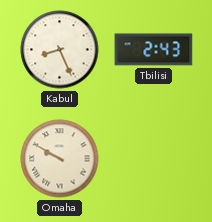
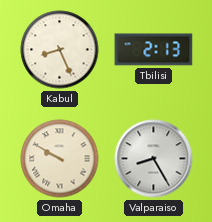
Tbilisi: 2:43 -> 2:13 (154, 50)
Valparaiso: none -> 8:25 (154, 159)
